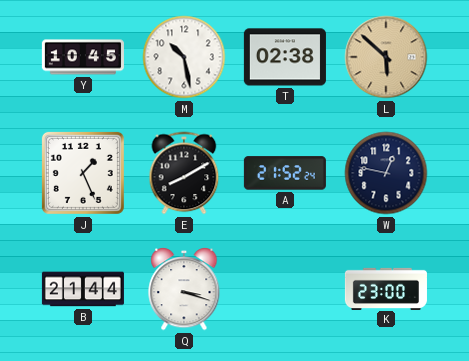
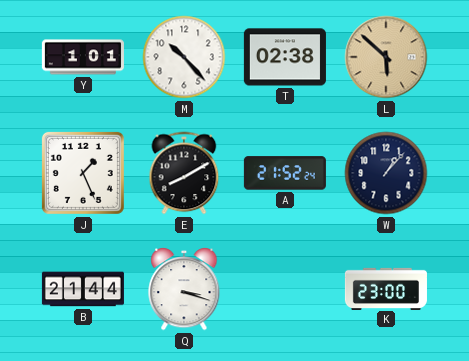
Y: 10:45 -> 1:01 (83, 57)
M: 10:28 -> 10:23 (184, 57)
W: 12:47 -> 1:07 (386, 173)
